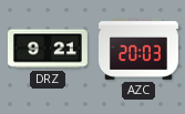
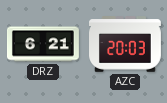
DRZ: 9:21 -> 6:21 (44, 44)
